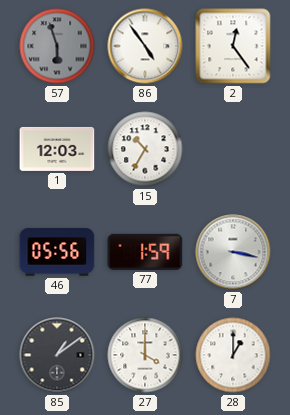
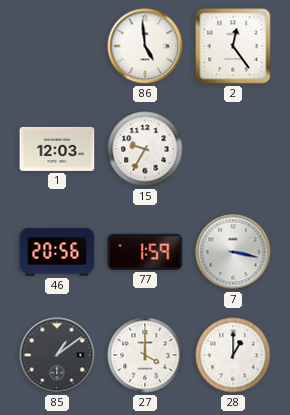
57: 5:57 -> none (57, 46)
86: 4:54 -> 4:59 (145, 46)
15: 10:35 -> 9:35 (145, 149)
46: 05:56 -> 20:56 (57, 252)
